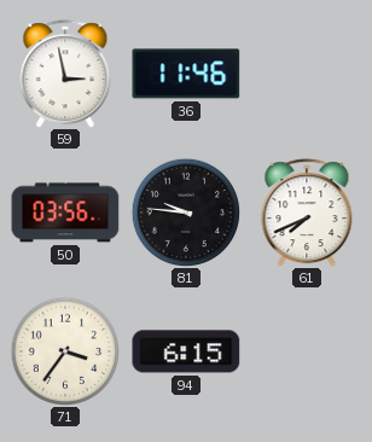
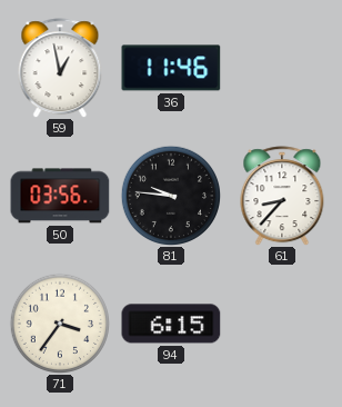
59: 2:58 -> 12:58 (60, 68)
61: 7:41 -> 8:37 (282, 196)
